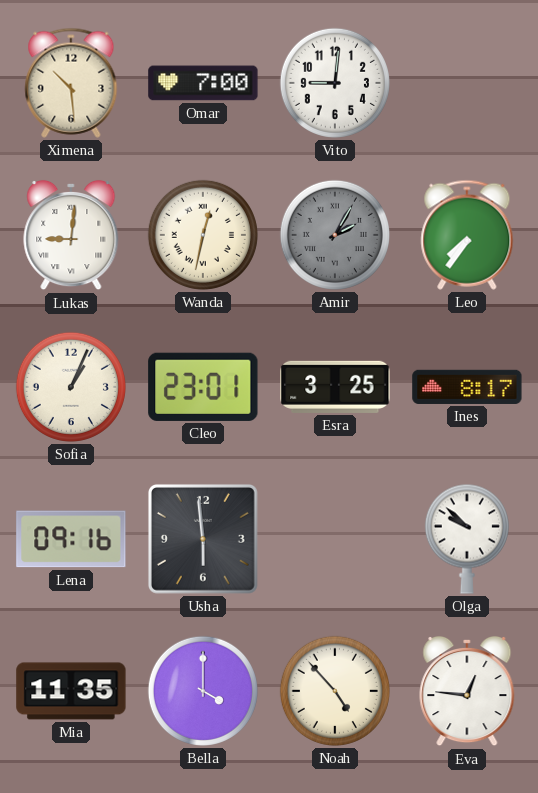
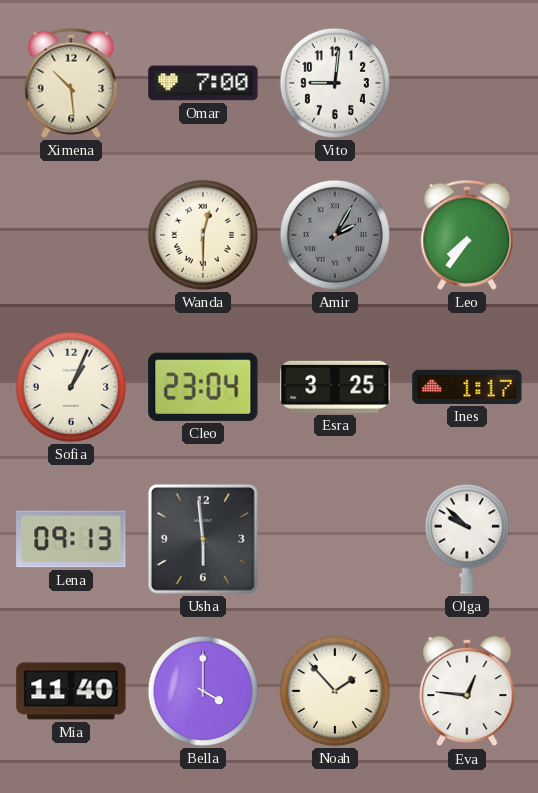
Lukas: 9:01 -> none (71, 235)
Wanda: 12:32 -> 12:30 (203, 235)
Cleo: 23:01 -> 23:04 (203, 387)
Ines: 8:17 -> 1:17 (467, 387)
Lena: 09:16 -> 09:13 (71, 539)
Mia: 11:35 -> 11:40 (71, 691)
Noah: 4:53 -> 1:53 (335, 691)
